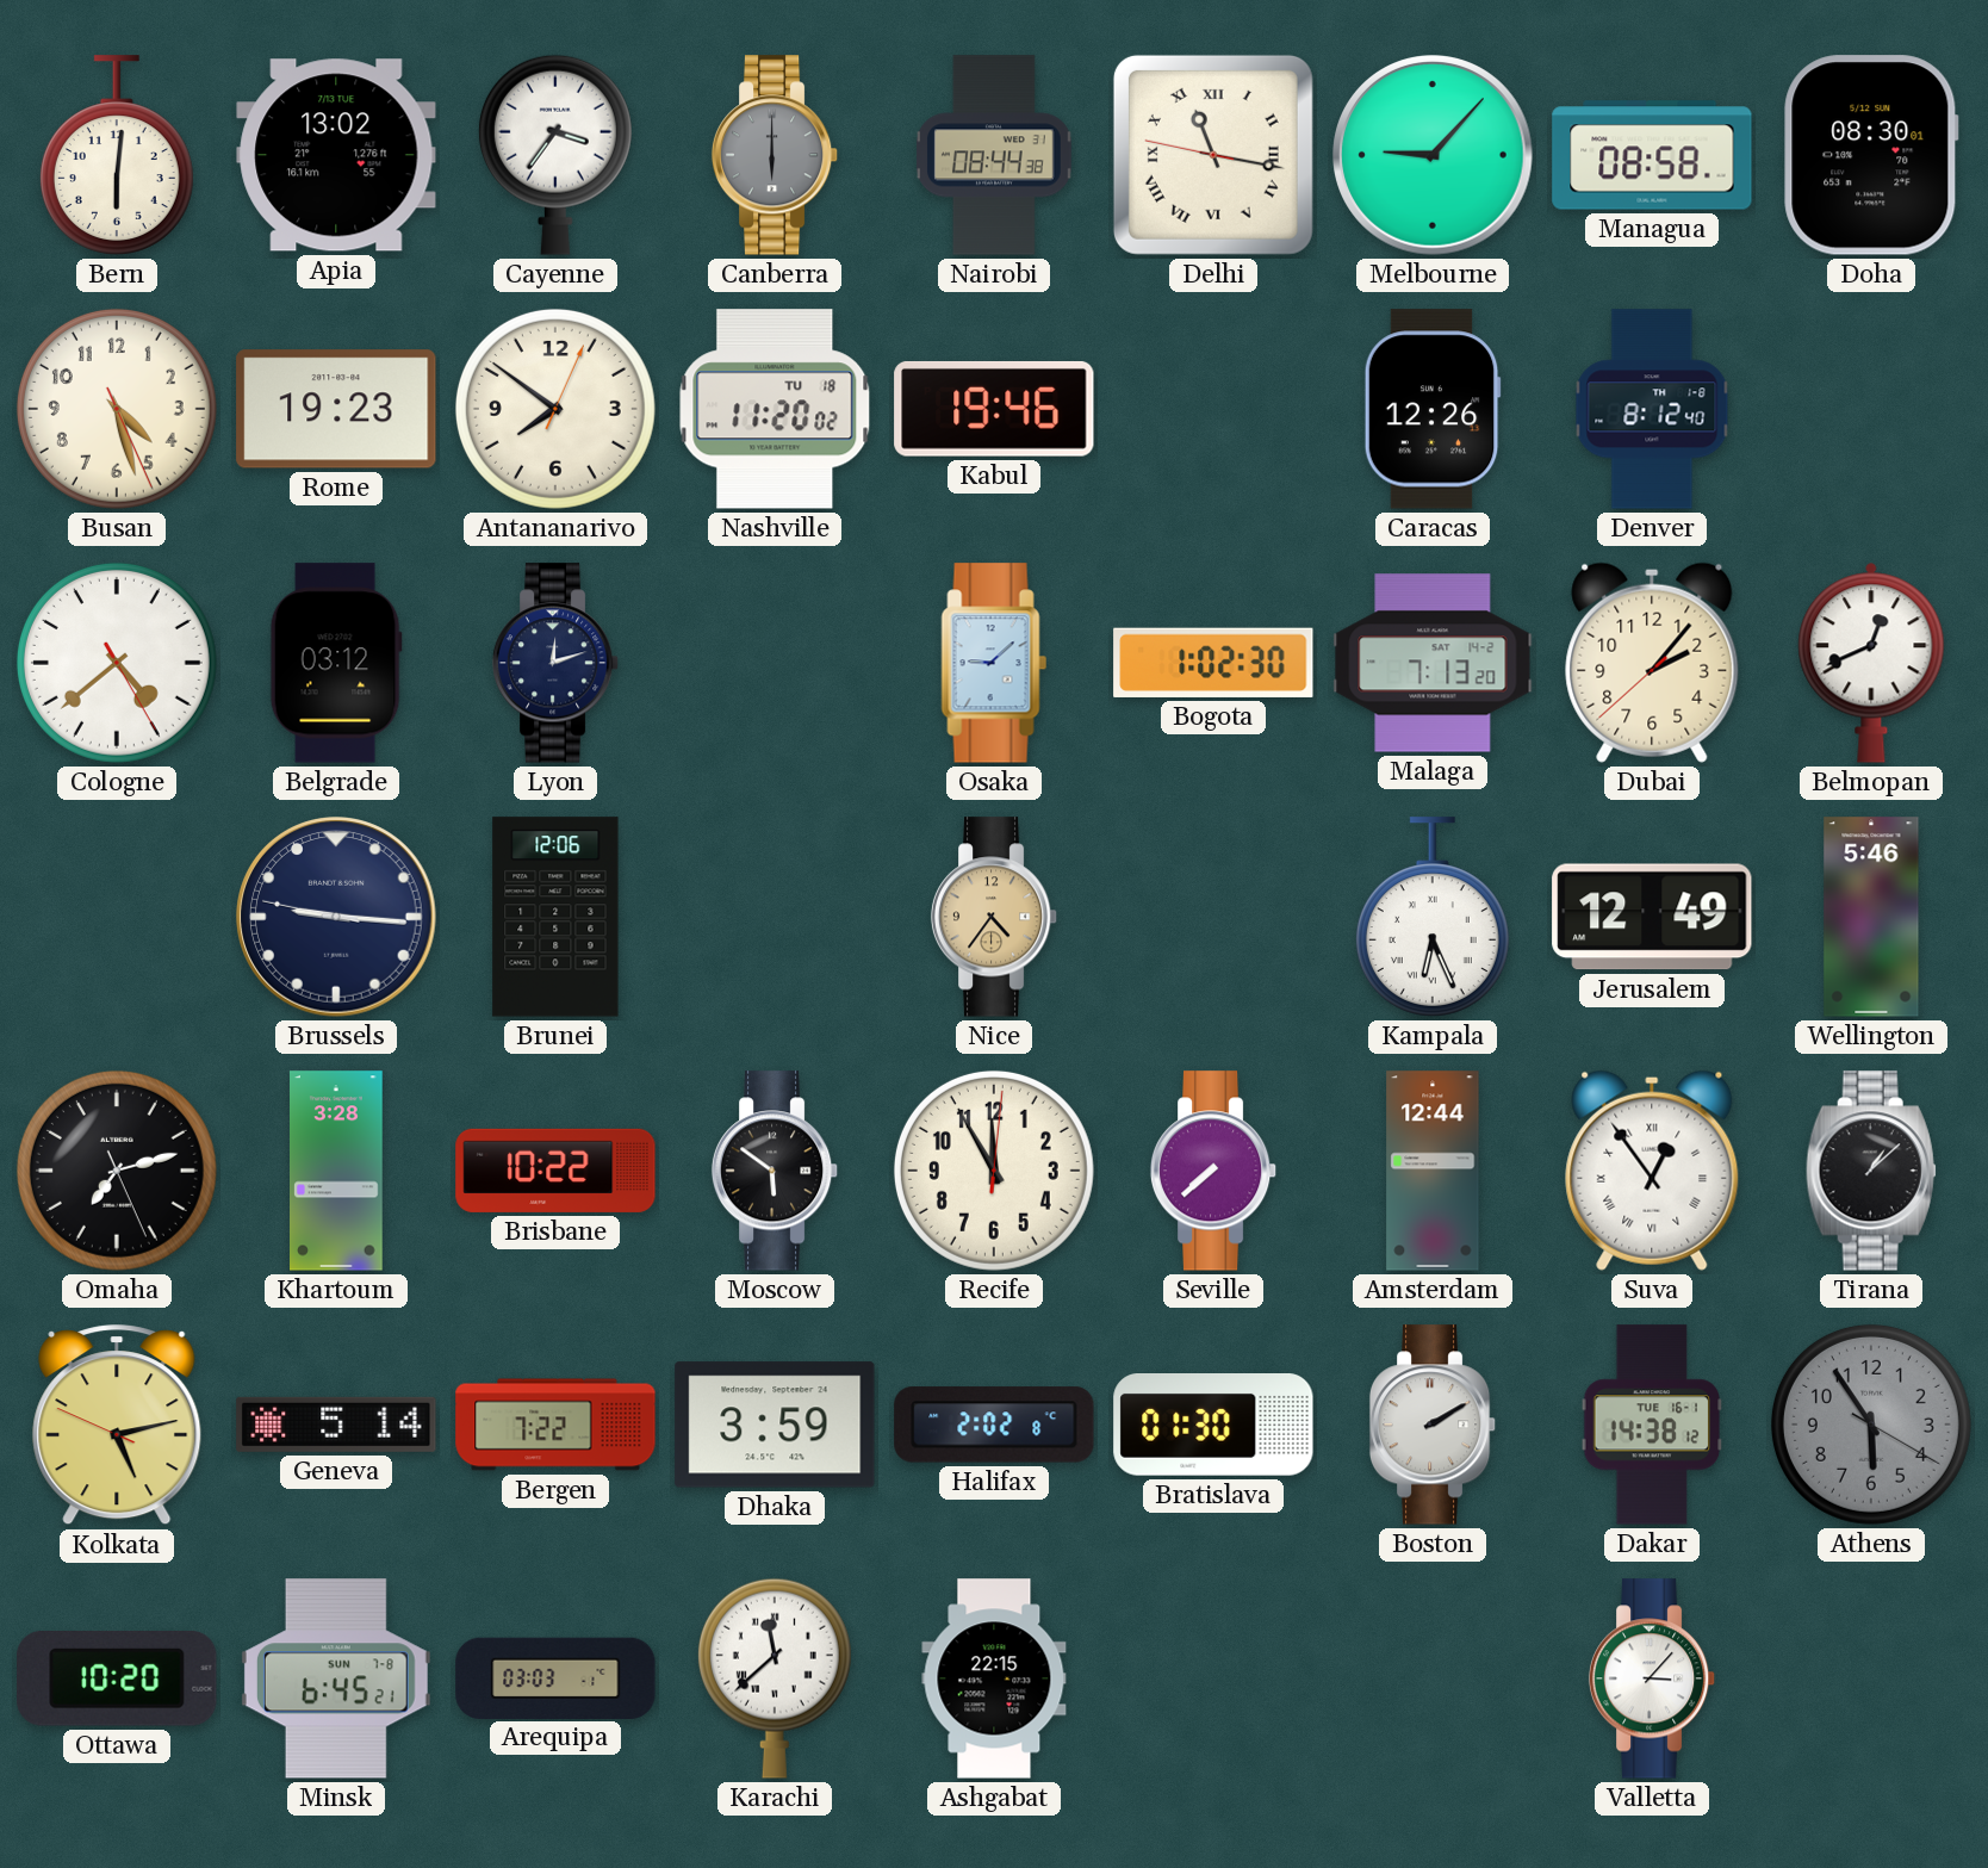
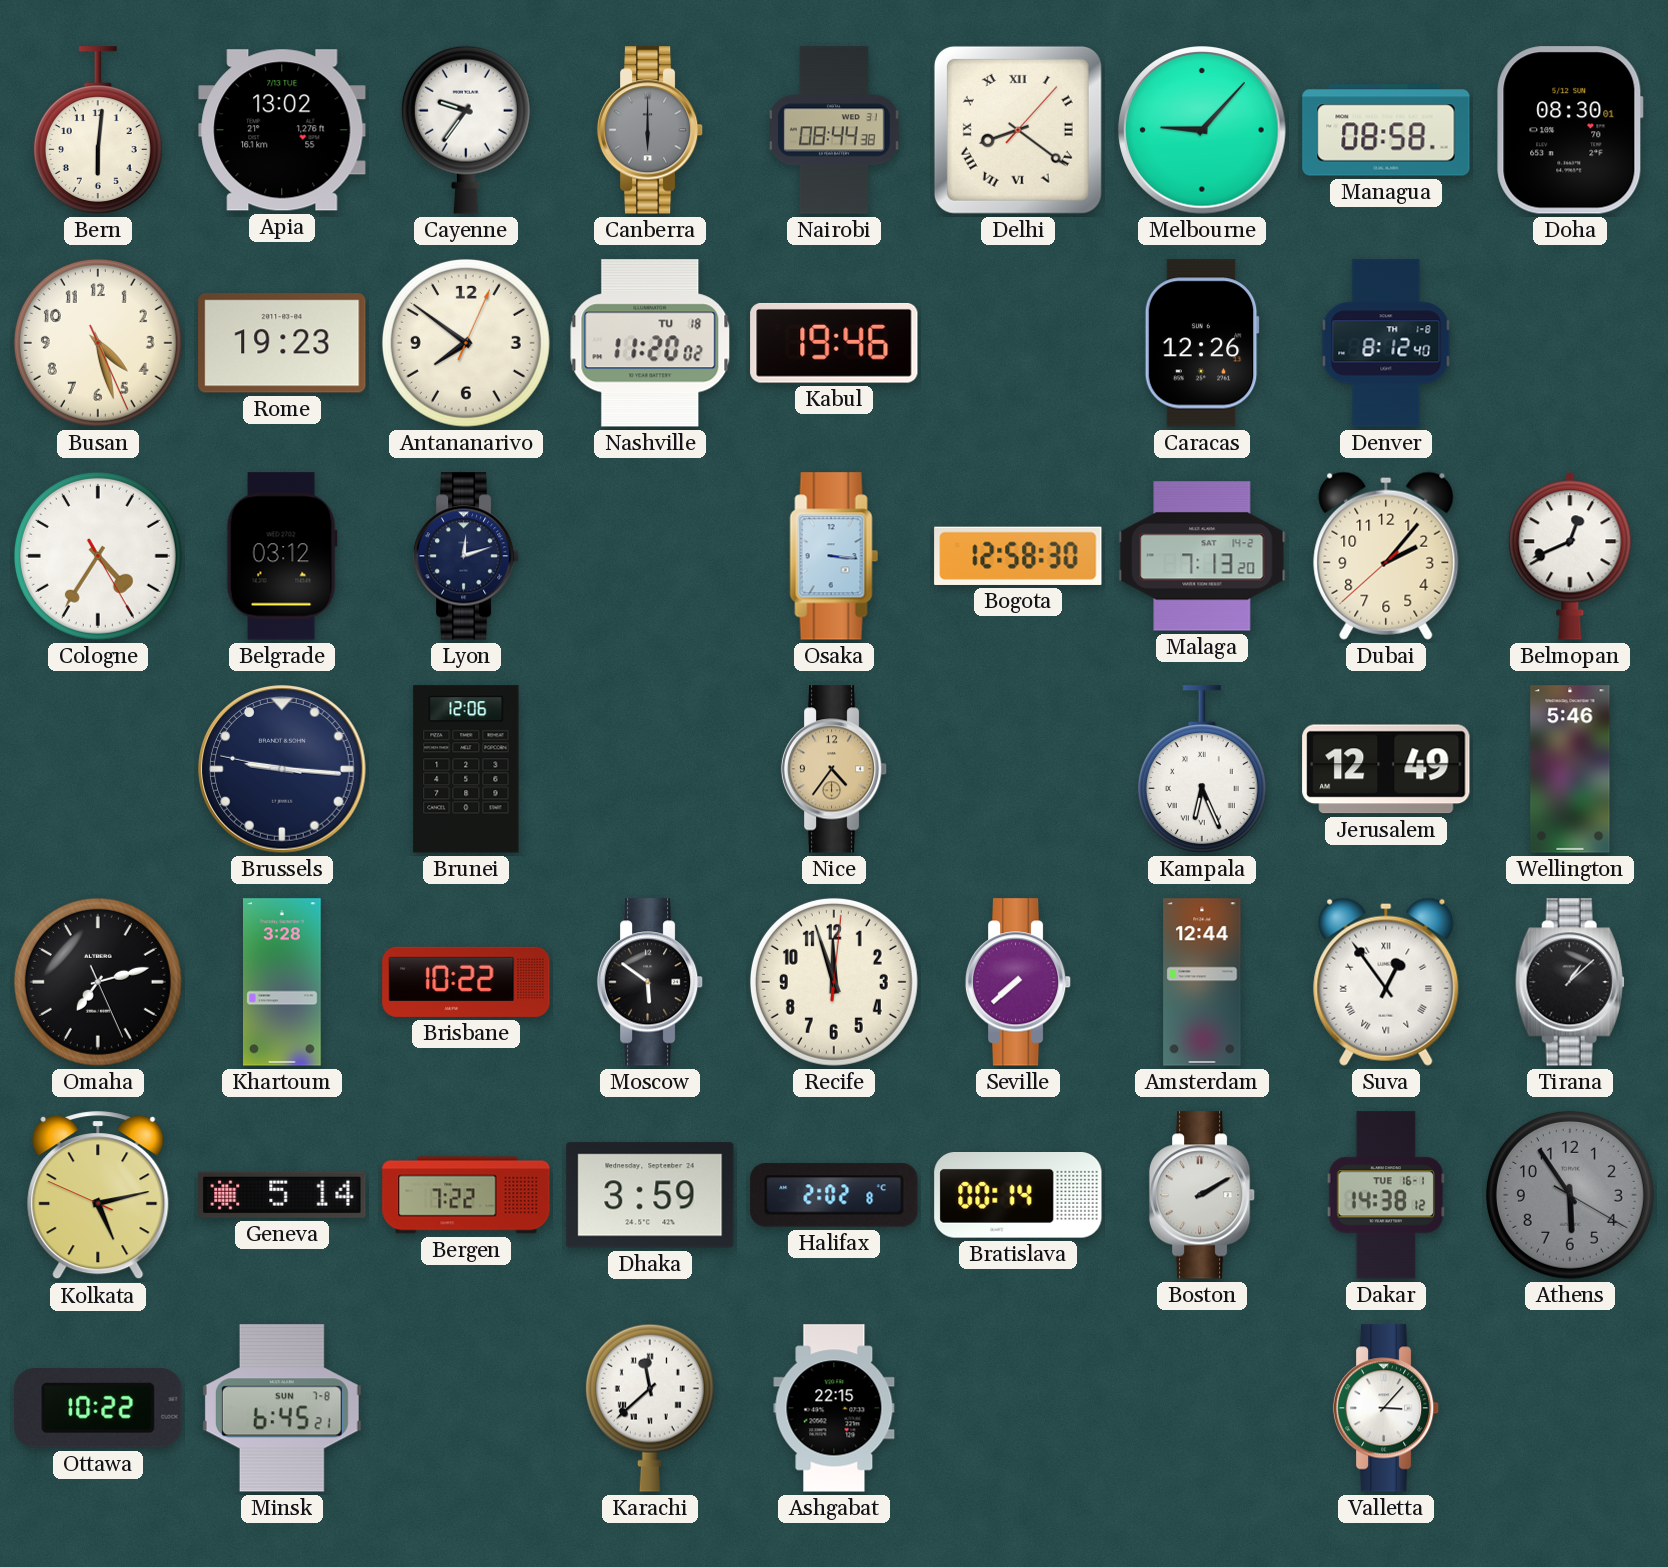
Cayenne: 3:36 -> 9:36 (466, 130)
Delhi: 11:16 -> 8:21 (1018, 130)
Cologne: 4:38 -> 4:35 (98, 556)
Osaka: 9:08 -> 3:16 (834, 556)
Bogota: 1:02 -> 12:58 (1018, 556)
Recife: 11:55 -> 11:57 (834, 982)
Bratislava: 01:30 -> 00:14 (1018, 1196)
Ottawa: 10:20 -> 10:22 (98, 1409)
Arequipa: 03:03 -> none (555, 1677)
